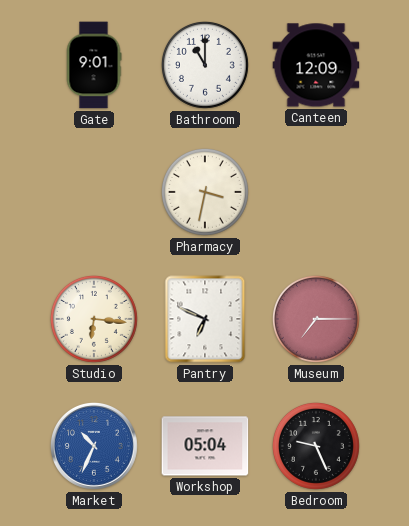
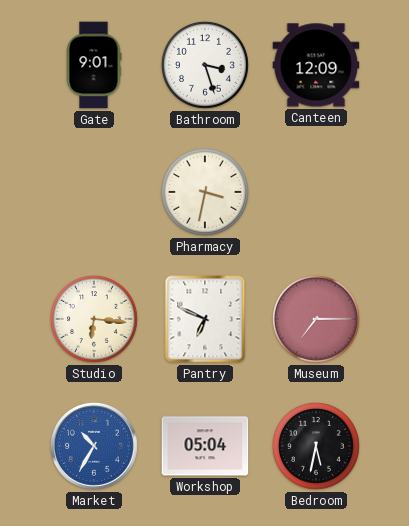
Bathroom: 11:00 -> 3:27 (205, 65)
Market: 10:34 -> 10:35 (94, 446)
Bedroom: 9:26 -> 5:32 (316, 446)
